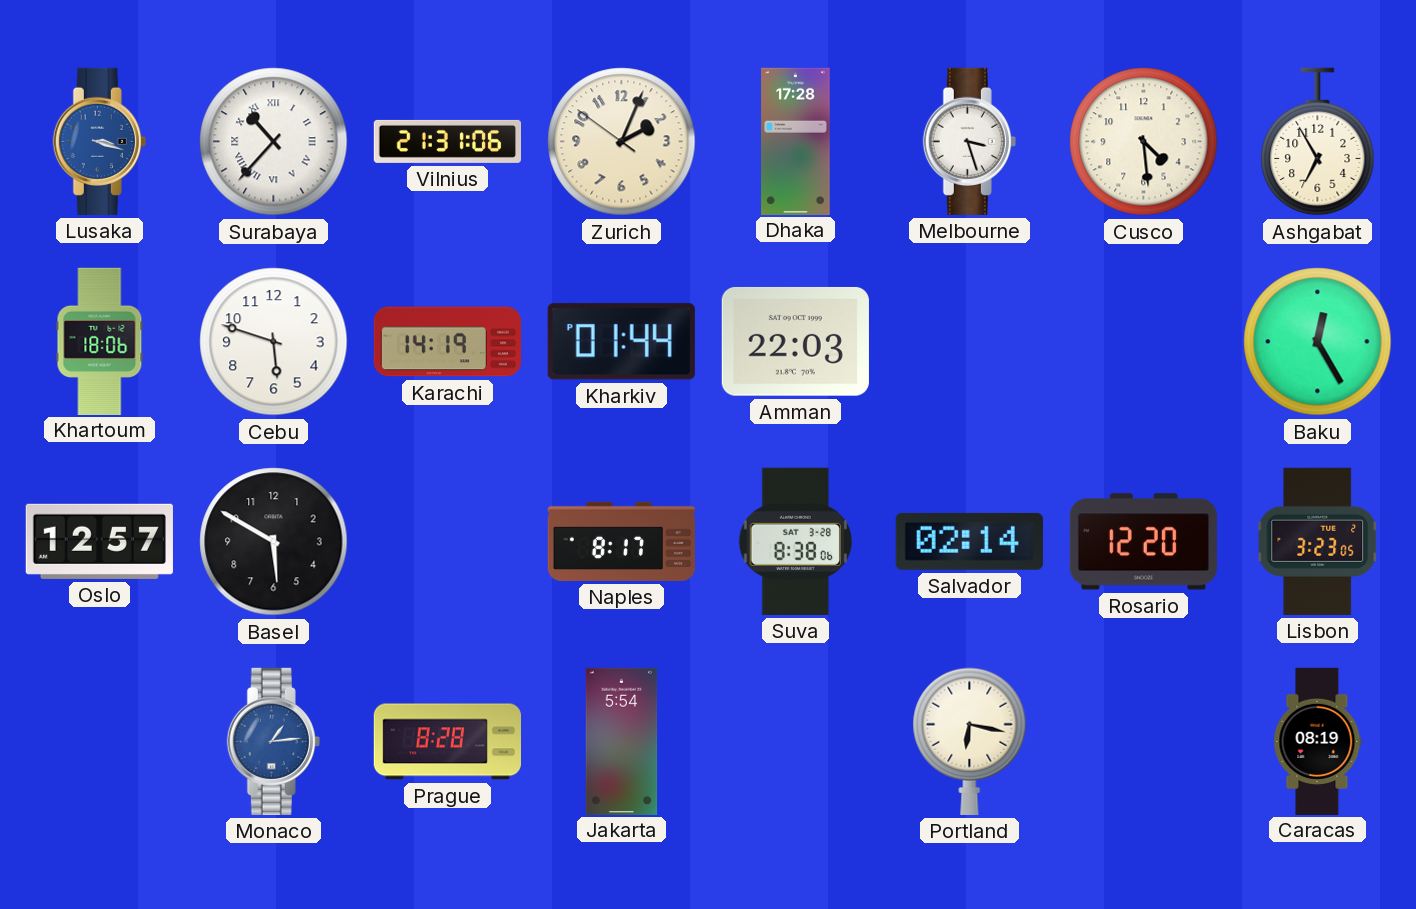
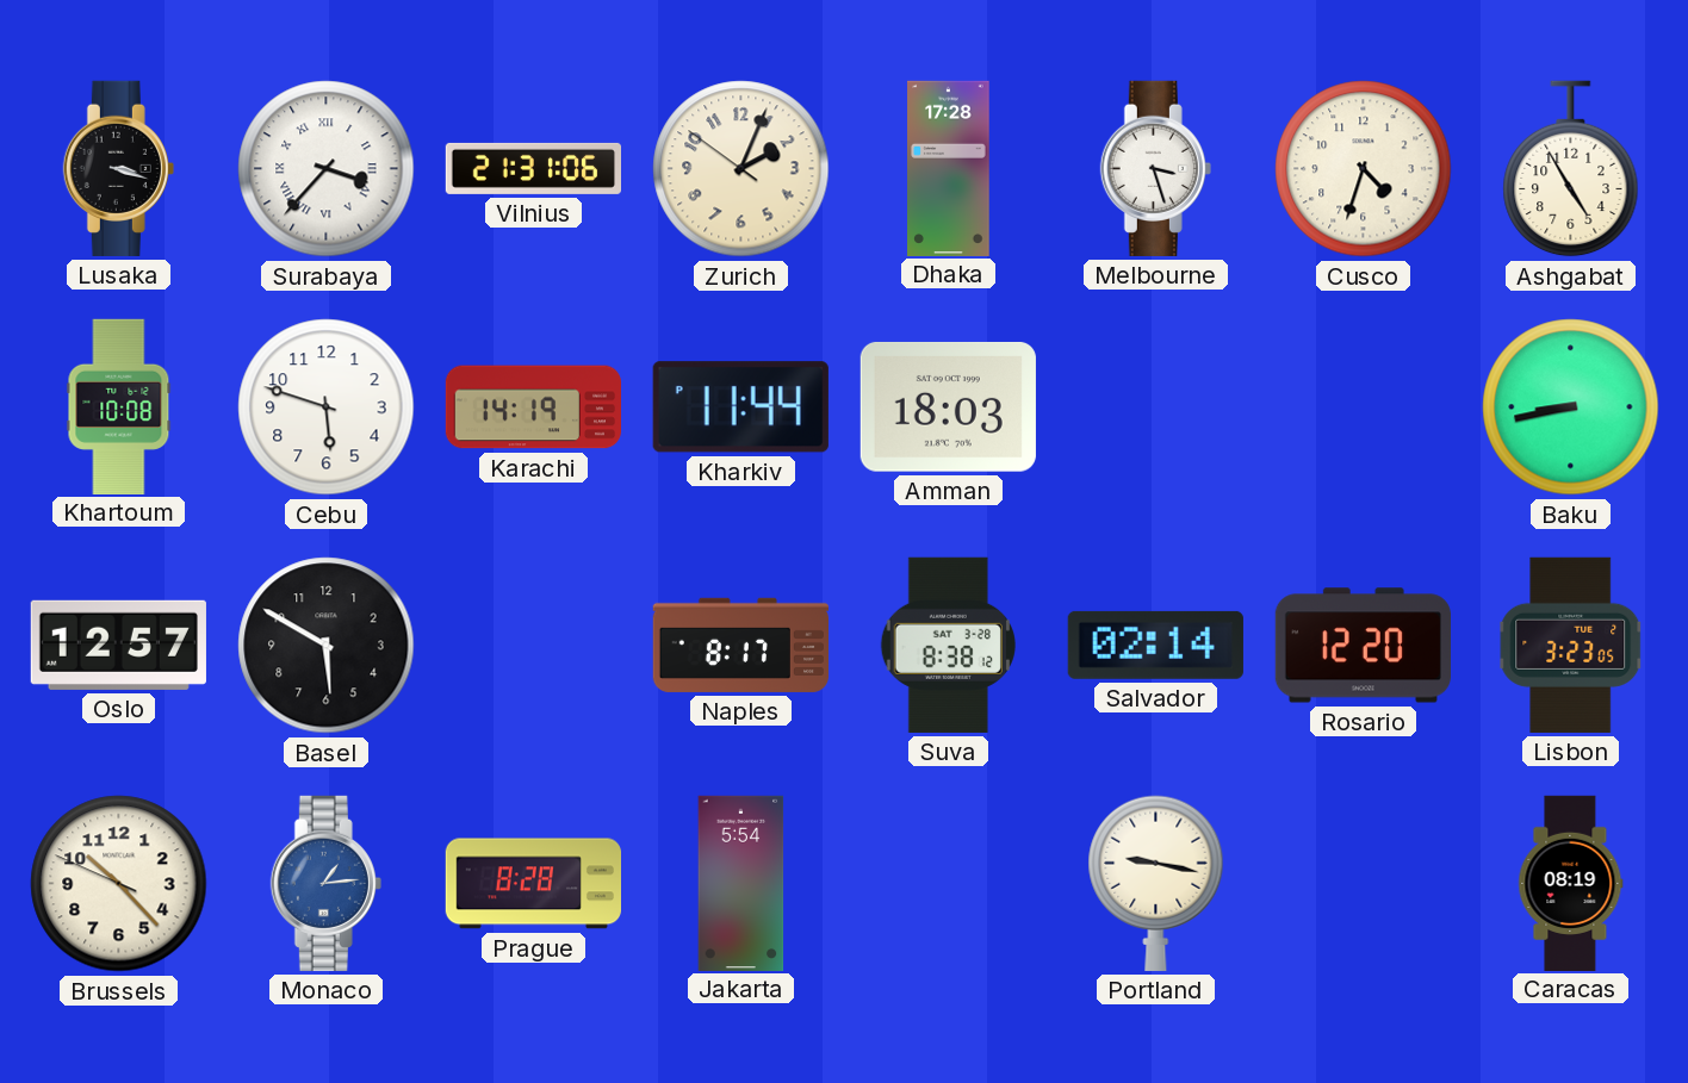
Lusaka dial: blue -> black (118, 168)
Surabaya: 10:37 -> 3:37 (327, 169)
Cusco: 4:29 -> 4:33 (1364, 169)
Ashgabat: 6:55 -> 4:55 (1571, 169)
Khartoum: 18:06 -> 10:08 (119, 406)
Kharkiv: 01:44 -> 11:44 (740, 407)
Amman: 22:03 -> 18:03 (948, 406)
Baku: 12:25 -> 8:43 (1571, 407)
Suva: 8:38:06 -> 8:38:12 (948, 645)
Brussels: none -> 10:22 (119, 884)
Portland: 6:17 -> 9:17 (1156, 883)
